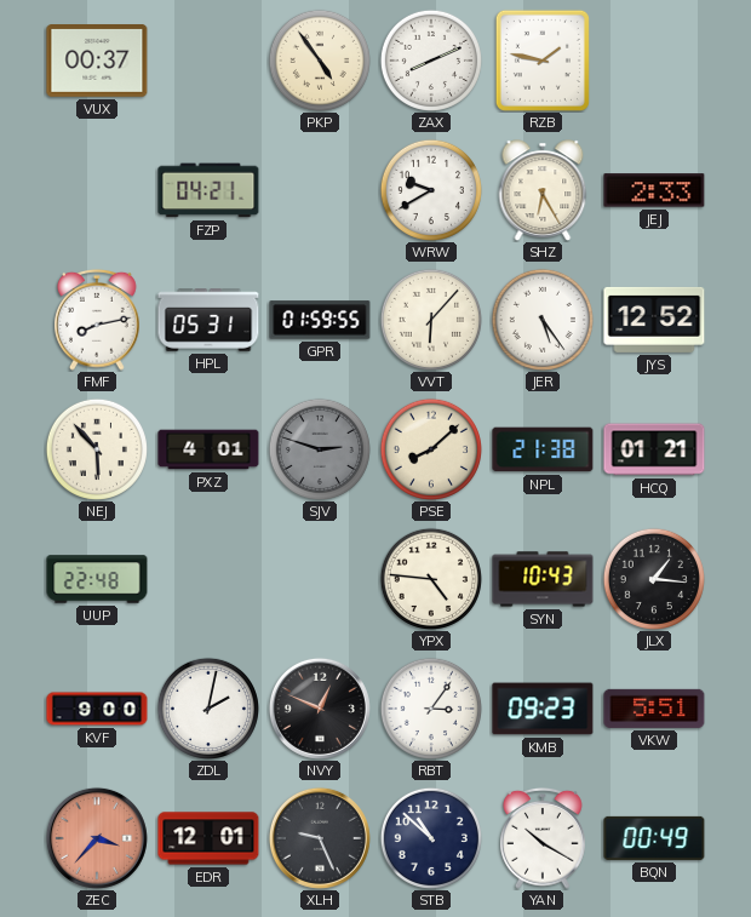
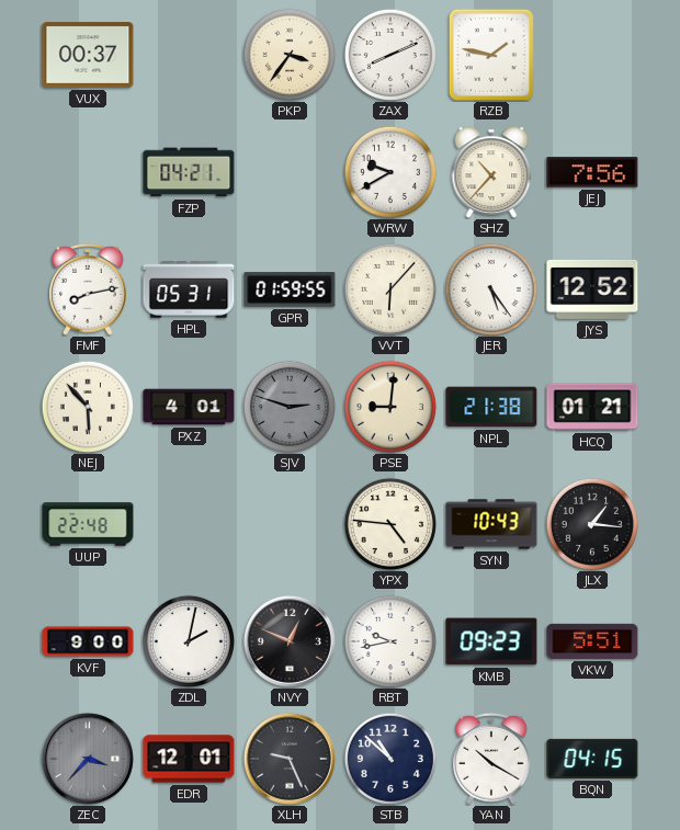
PKP: 4:54 -> 3:36 (290, 55)
SHZ: 6:25 -> 10:37 (491, 172)
JEJ: 2:33 -> 7:56 (592, 172)
PSE: 8:08 -> 9:01 (390, 407)
RBT: 3:06 -> 9:43 (390, 641)
ZEC dial: salmon -> grey (88, 759)
BQN: 00:49 -> 04:15 (592, 759)
